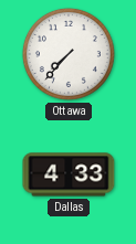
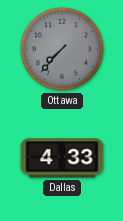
Ottawa dial: white -> grey (62, 49)
